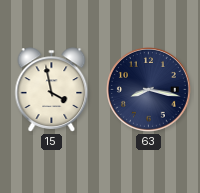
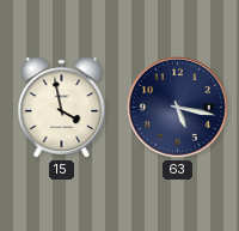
63: 8:17 -> 5:17 (178, 108)
